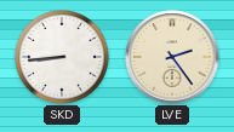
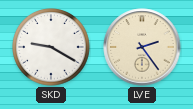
SKD: 8:44 -> 9:20 (51, 47)
